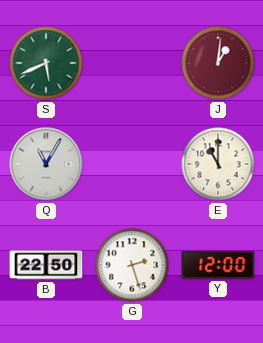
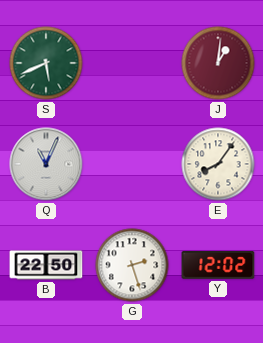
Q: 11:05 -> 11:04 (46, 164)
E: 11:00 -> 8:06 (218, 164)
Y: 12:00 -> 12:02 (218, 266)
